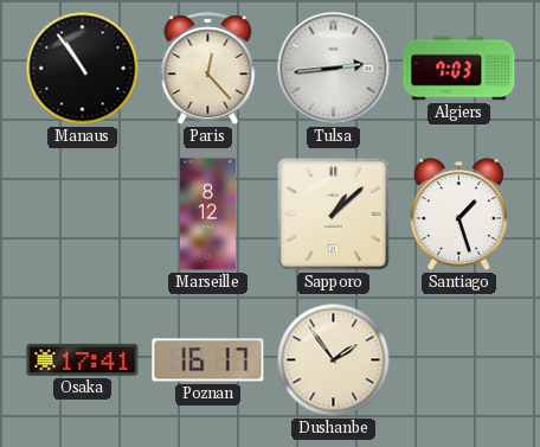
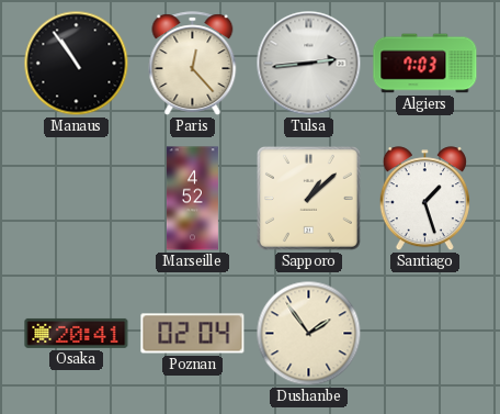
Marseille: 8:12 -> 4:52 (192, 199)
Osaka: 17:41 -> 20:41 (77, 333)
Poznan: 16:17 -> 02:04 (193, 334)
